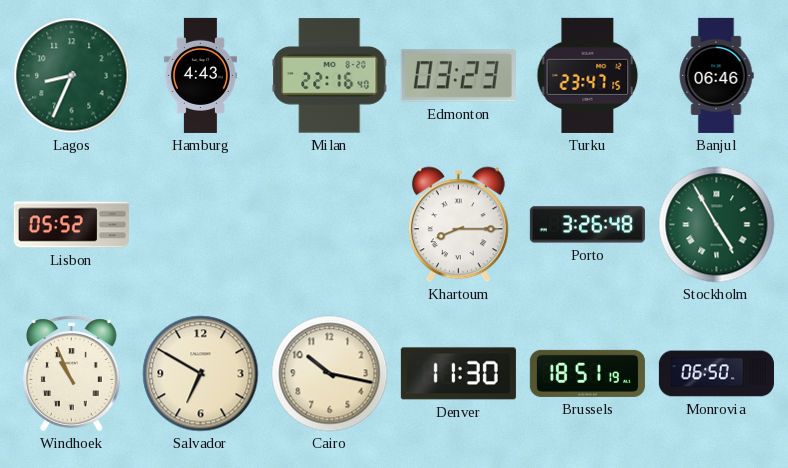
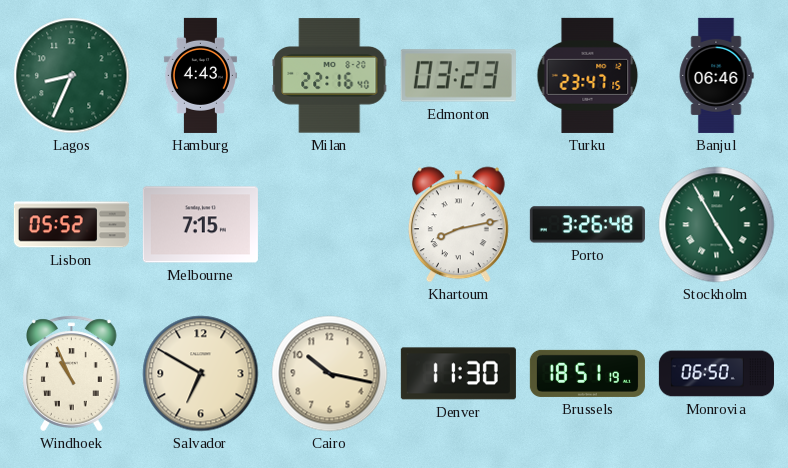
Melbourne: none -> 7:15 (200, 225)
Khartoum: 8:15 -> 8:13 (458, 225)
